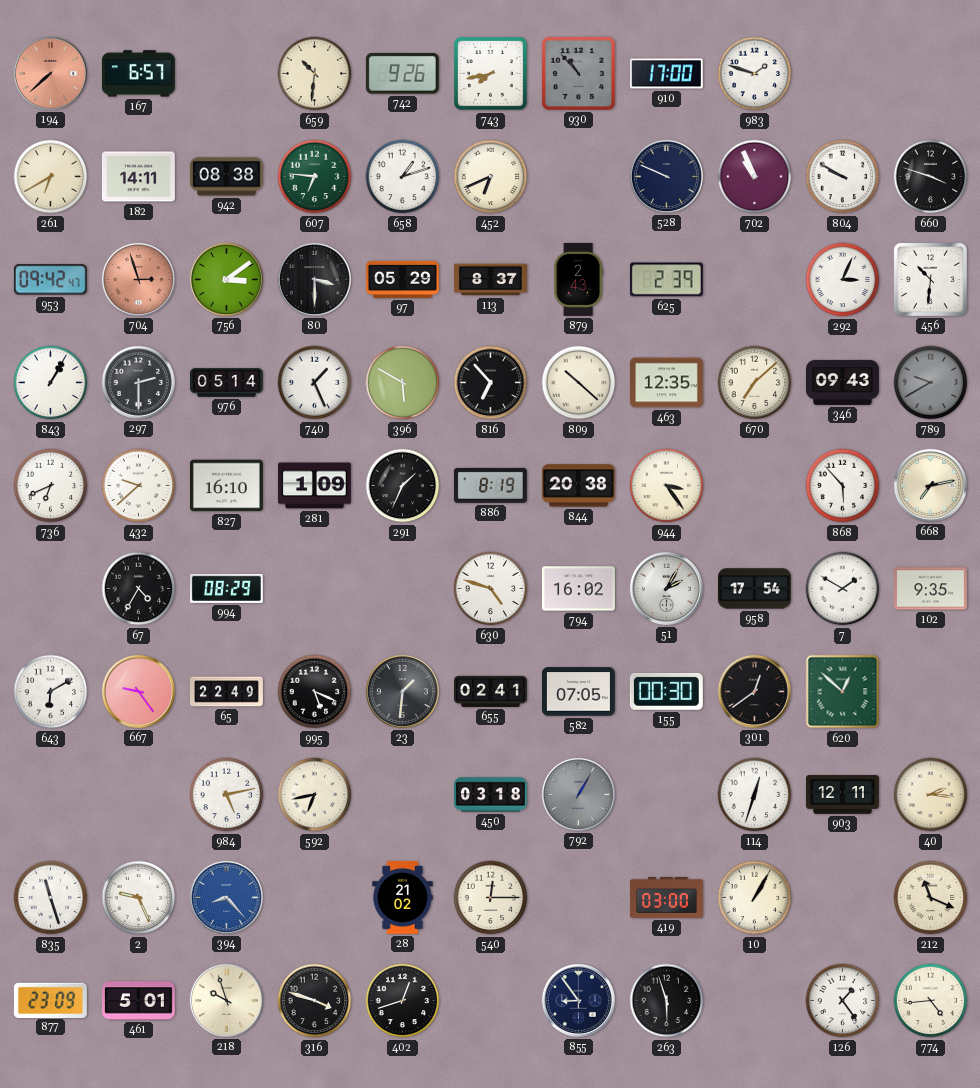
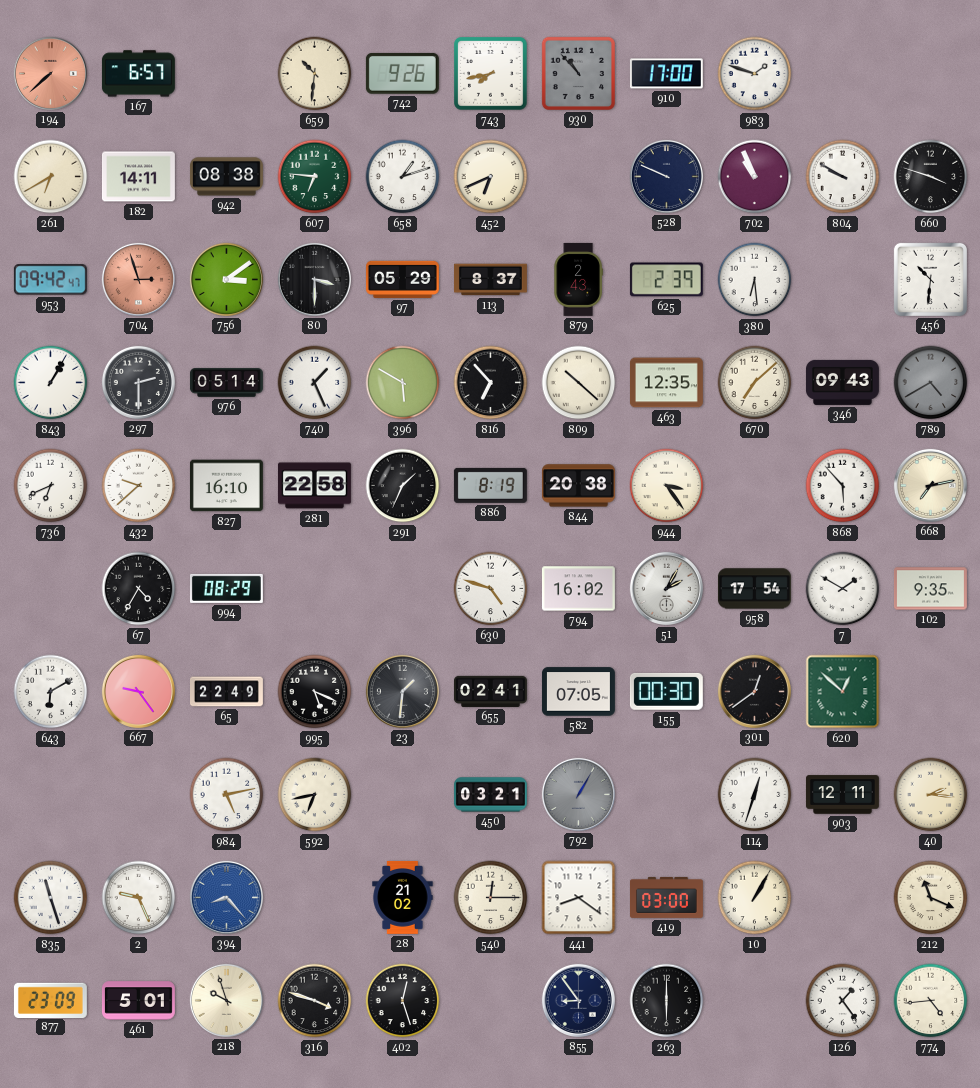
380: none -> 6:29 (755, 280)
292: 3:04 -> none (843, 280)
789: 9:40 -> 4:40 (931, 383)
281: 1:09 -> 22:58 (314, 486)
450: 03:18 -> 03:21 (490, 795)
441: none -> 8:21 (579, 898)
402: 12:42 -> 12:27 (403, 1001)
263: 5:57 -> 6:00 (667, 1001)
